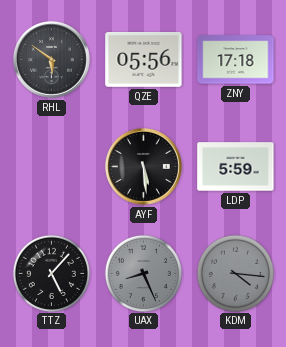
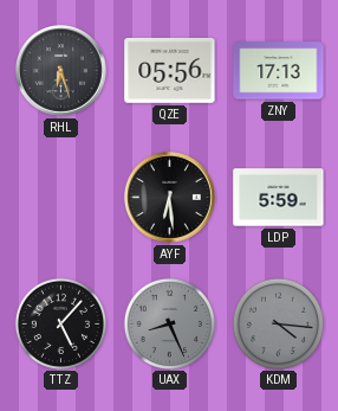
RHL: 5:51 -> 6:27 (60, 70)
ZNY: 17:18 -> 17:13 (279, 71)
AYF: 5:29 -> 6:29 (169, 197)
